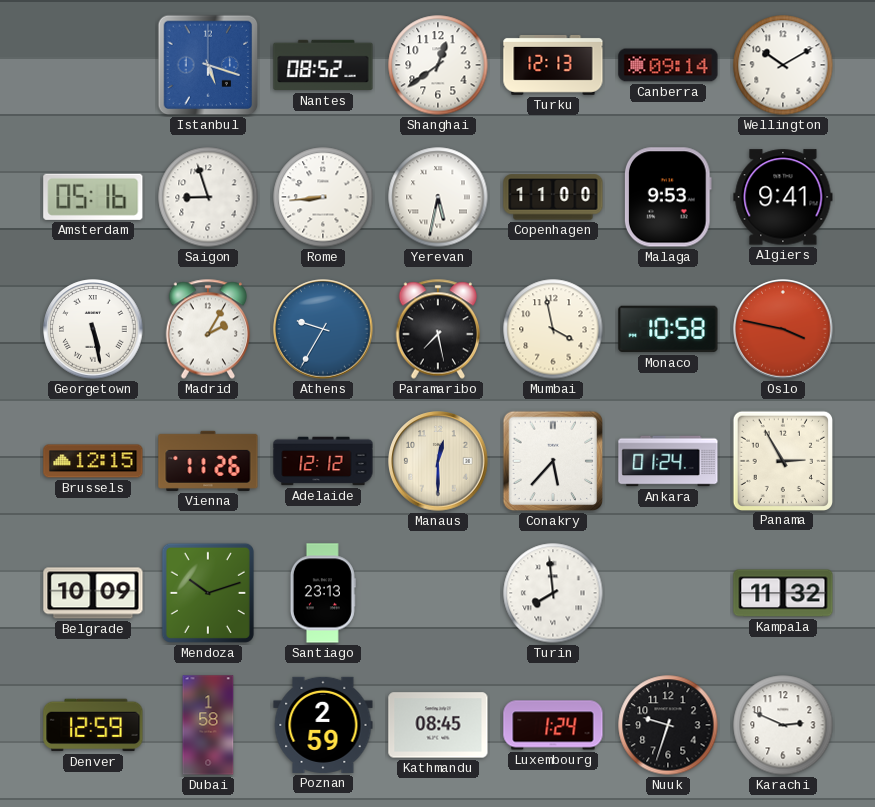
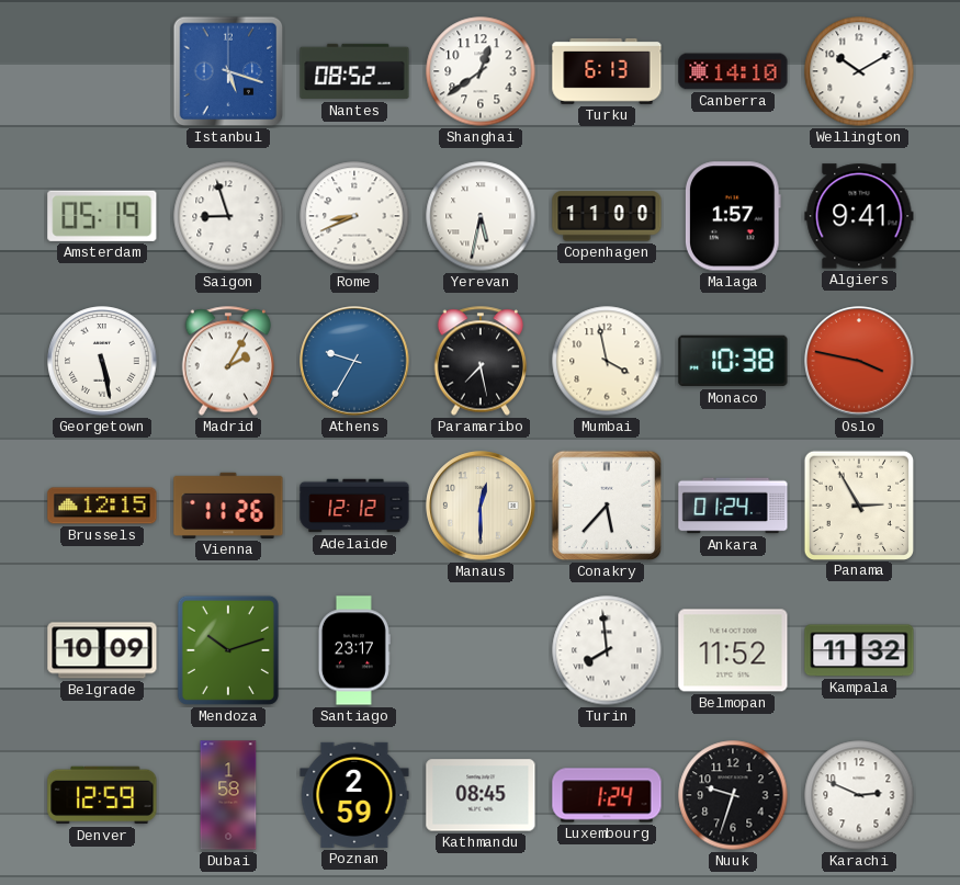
Turku: 12:13 -> 6:13 (607, 71)
Canberra: 09:14 -> 14:10 (733, 71)
Amsterdam: 05:16 -> 05:19 (102, 216)
Rome: 8:44 -> 8:41 (354, 216)
Malaga: 9:53 -> 1:57 (733, 216)
Monaco: 10:58 -> 10:38 (733, 361)
Santiago: 23:13 -> 23:17 (354, 650)
Belmopan: none -> 11:52 (733, 650)
